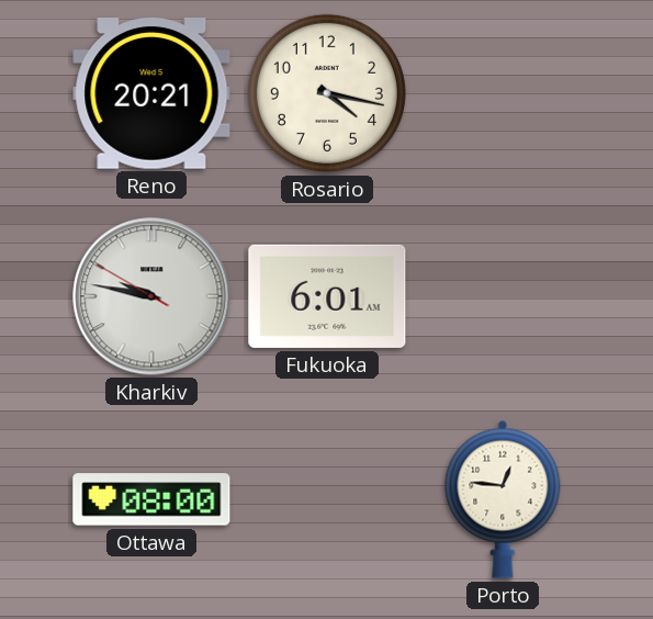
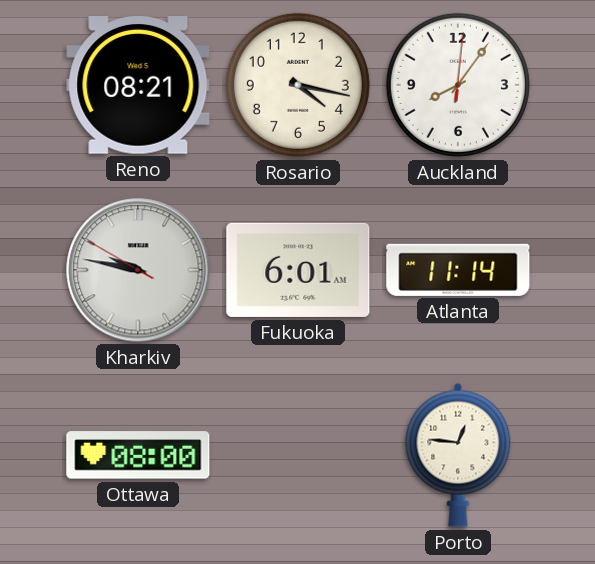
Reno: 20:21 -> 08:21 (138, 86)
Auckland: none -> 8:06 (458, 85)
Atlanta: none -> 11:14 (458, 270)
